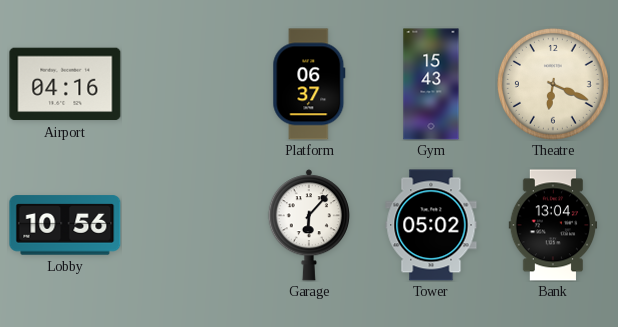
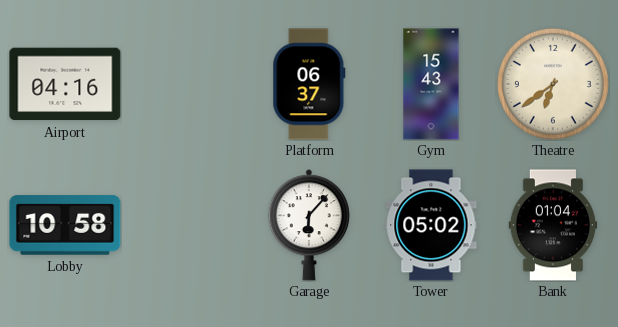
Theatre: 6:19 -> 6:39 (553, 84)
Lobby: 10:56 -> 10:58 (65, 225)
Bank: 13:04 -> 01:04 (553, 225)
